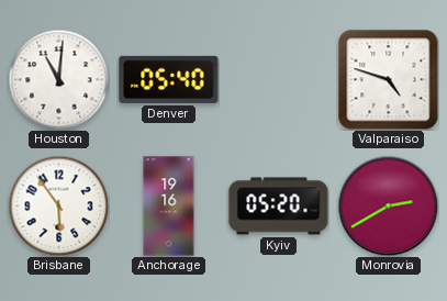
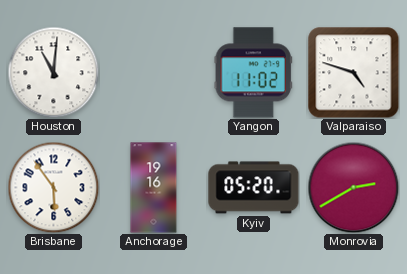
Denver: 05:40 -> none (169, 79)
Yangon: none -> 11:02 (253, 73)
